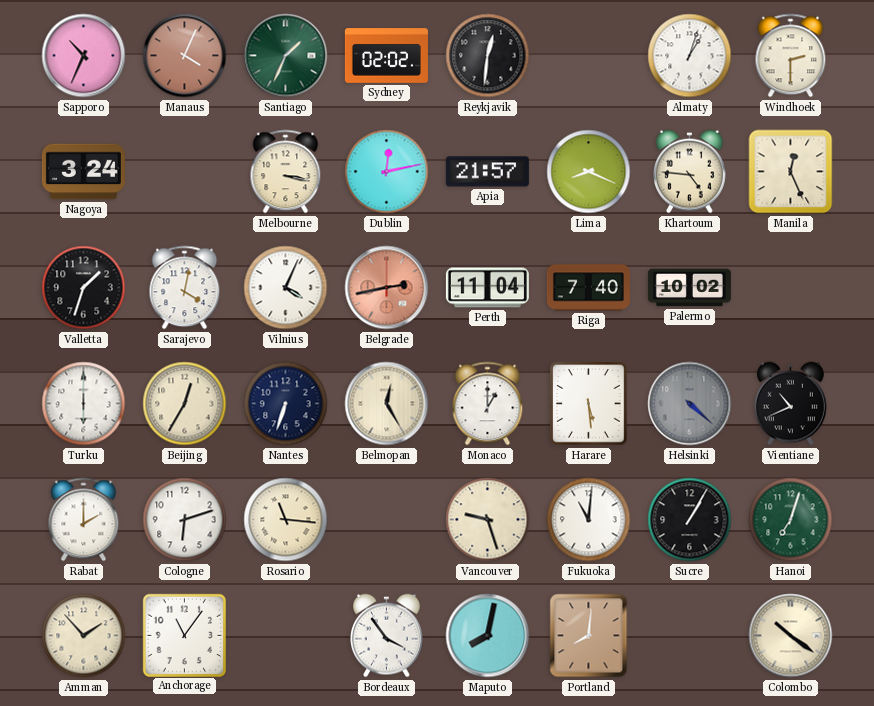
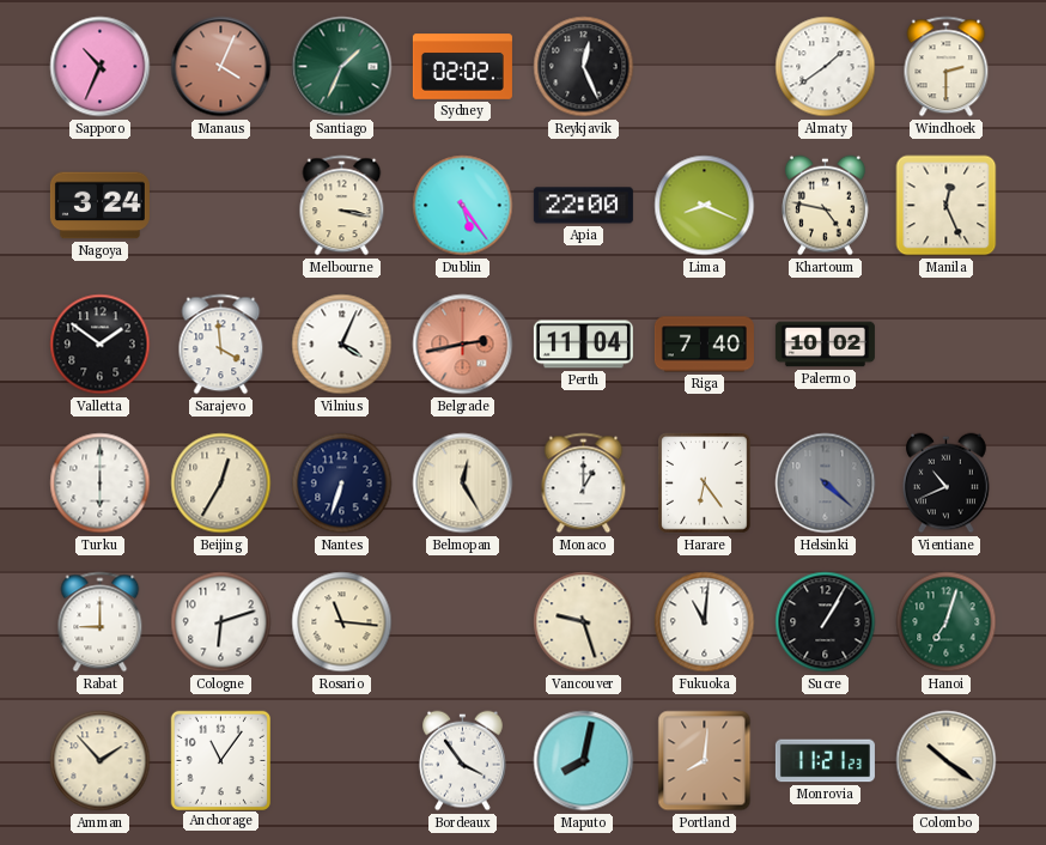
Reykjavik: 12:31 -> 12:26 (584, 67)
Almaty: 1:03 -> 1:39 (826, 67)
Dublin: 12:13 -> 5:24 (463, 206)
Apia: 21:57 -> 22:00 (583, 206)
Khartoum: 4:46 -> 4:47 (826, 206)
Valletta: 1:33 -> 1:51 (101, 345)
Sarajevo: 4:02 -> 3:59 (221, 345)
Harare: 5:29 -> 6:24 (705, 484)
Rabat: 2:00 -> 9:00 (101, 622)
Monrovia: none -> 11:21 (825, 761)
